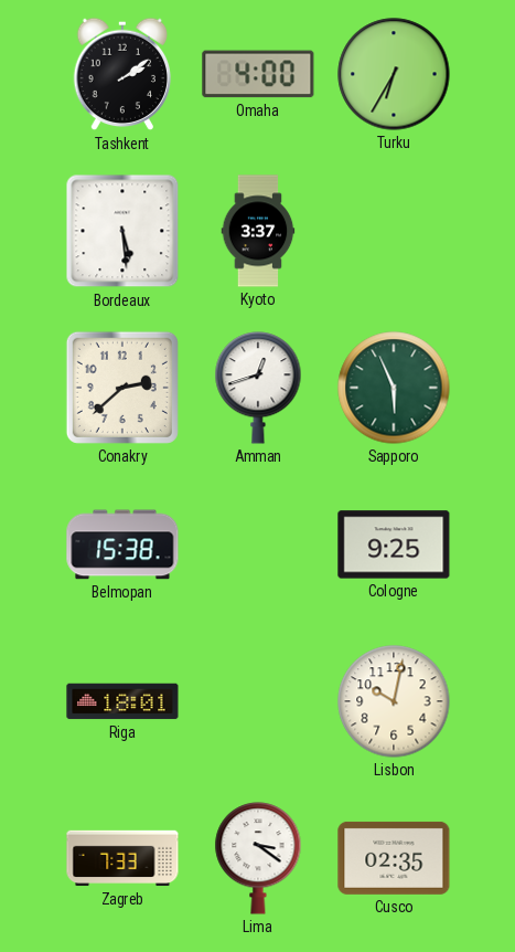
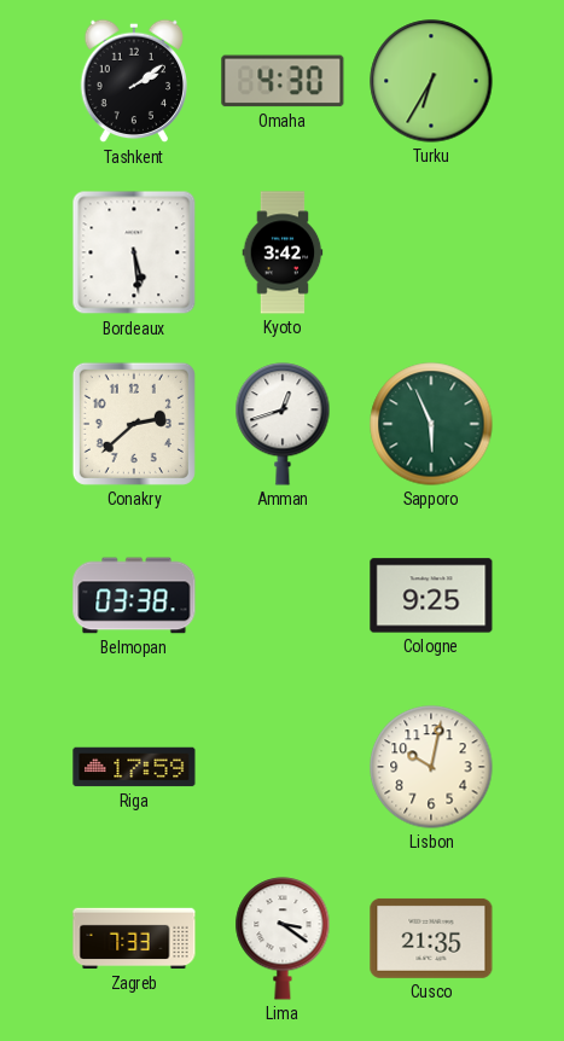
Omaha: 4:00 -> 4:30 (283, 81)
Kyoto: 3:37 -> 3:42 (283, 252)
Belmopan: 15:38 -> 03:38 (134, 595)
Riga: 18:01 -> 17:59 (134, 767)
Cusco: 02:35 -> 21:35 (431, 938)
